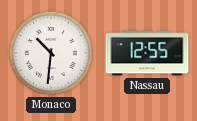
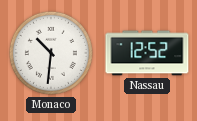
Nassau: 12:55 -> 12:52 (147, 53)
